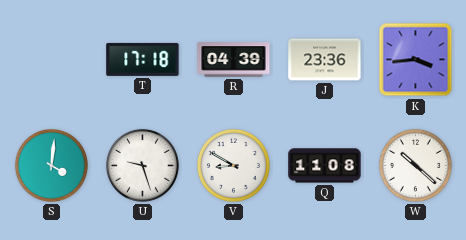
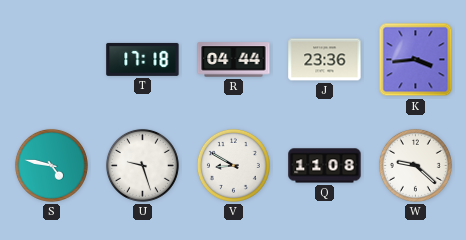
R: 04:39 -> 04:44 (234, 60)
S: 4:01 -> 4:47 (51, 165)
W: 10:22 -> 9:22 (415, 165)
